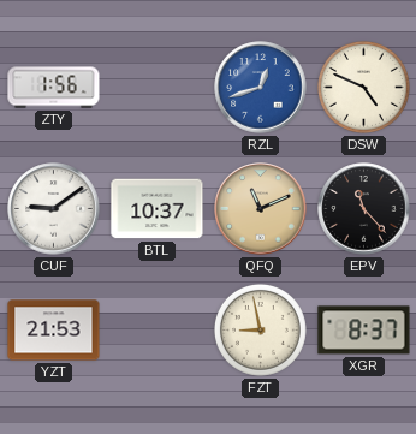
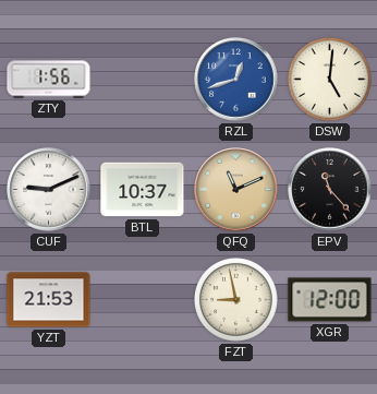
DSW: 4:49 -> 5:01 (329, 79)
CUF: 9:09 -> 9:11 (49, 190)
XGR: 8:37 -> 12:00 (330, 300)
